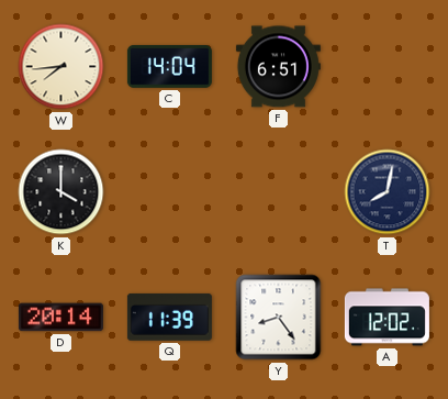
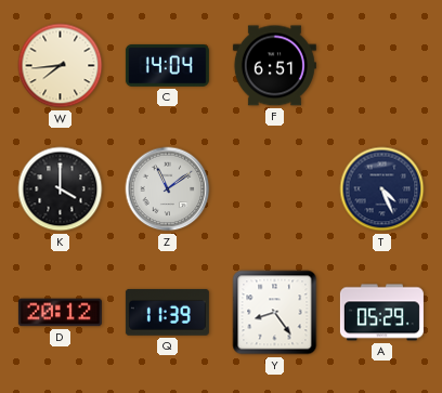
Z: none -> 11:09 (168, 189)
T: 8:02 -> 4:26 (382, 189)
D: 20:14 -> 20:12 (60, 313)
A: 12:02 -> 05:29 (381, 313)
